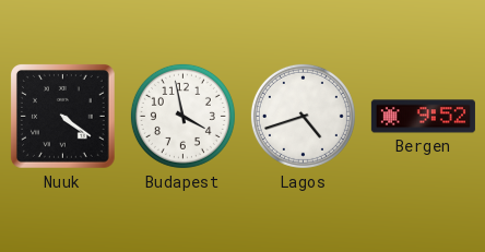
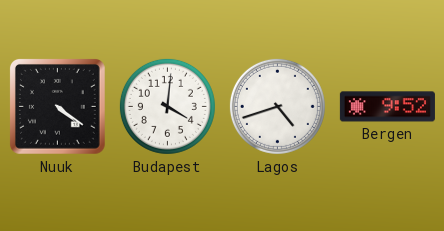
Budapest: 3:58 -> 4:01 (167, 106)
